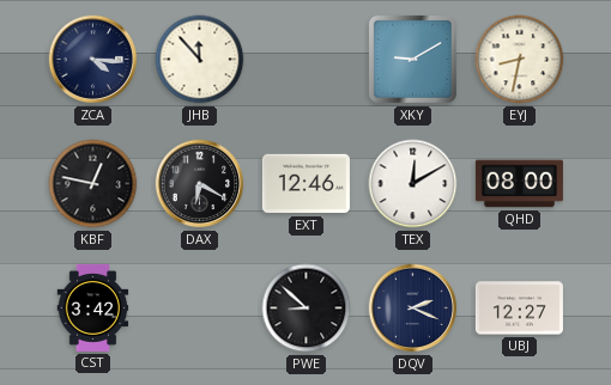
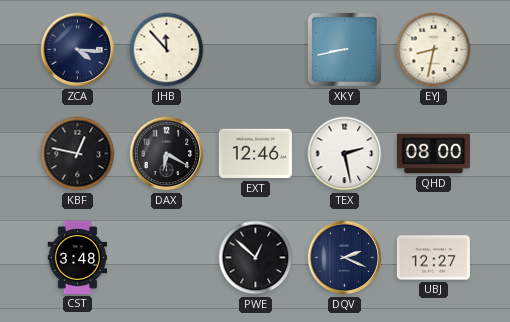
XKY: 9:10 -> 8:43 (344, 49)
TEX: 12:10 -> 2:28 (345, 154)
CST: 3:42 -> 3:48 (78, 257)
PWE: 8:52 -> 12:52 (256, 258)
